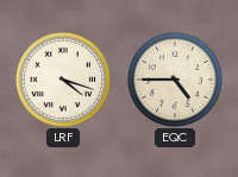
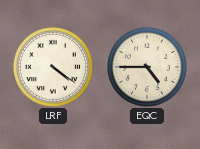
LRF: 4:18 -> 4:21 (53, 67)
